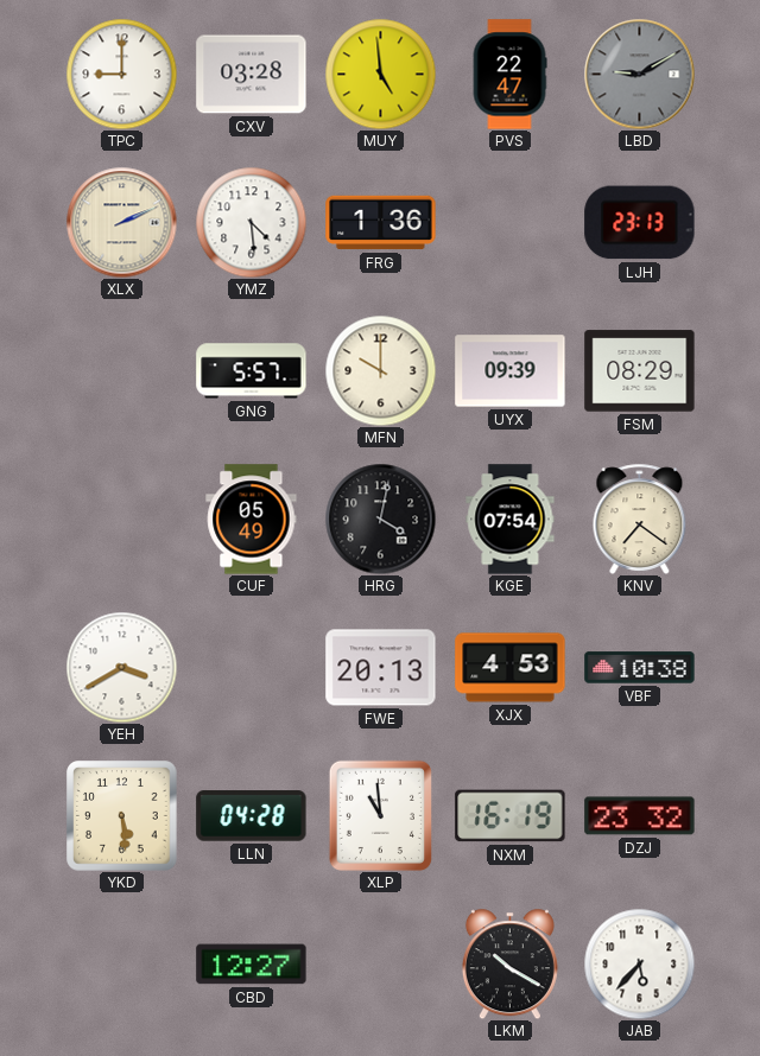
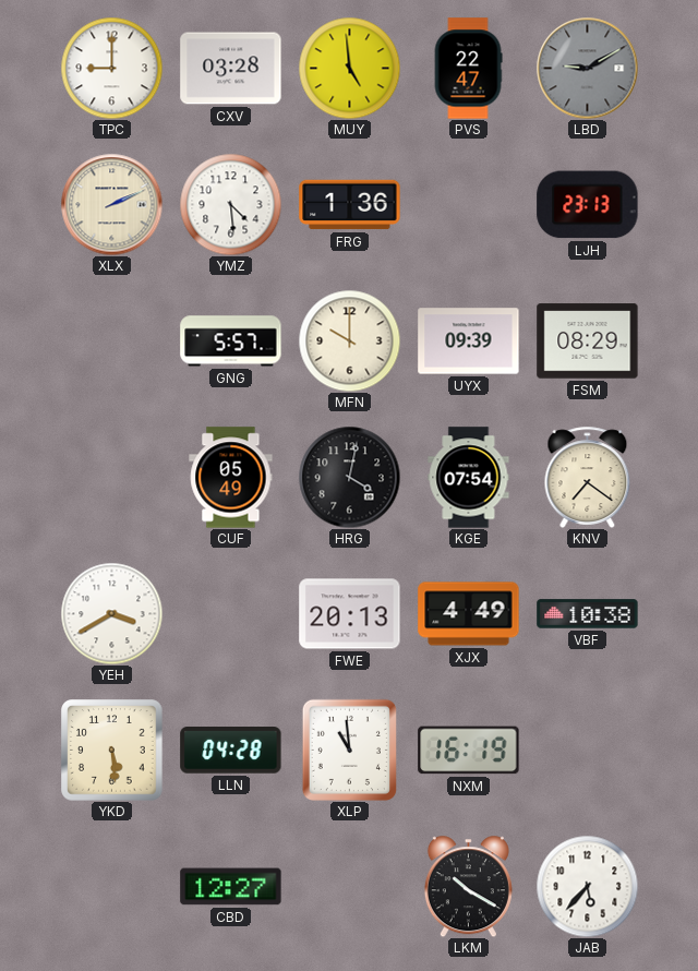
XJX: 4:53 -> 4:49 (469, 614)
DZJ: 23:32 -> none (640, 816)
